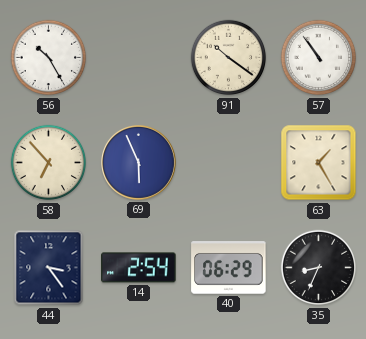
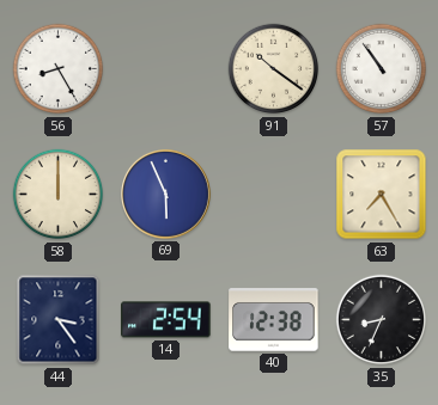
56: 10:25 -> 8:25 (59, 69)
58: 6:53 -> 12:00 (59, 195)
63: 1:25 -> 7:25 (382, 195)
40: 06:29 -> 12:38 (274, 320)
